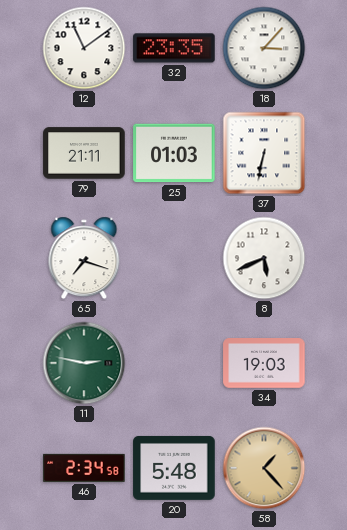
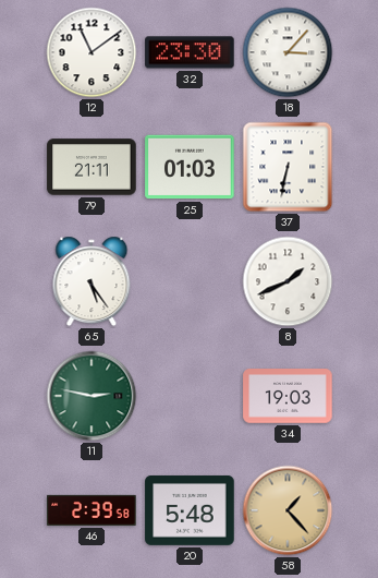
32: 23:35 -> 23:30 (190, 52)
65: 7:18 -> 5:24 (92, 281)
8: 5:41 -> 1:41 (288, 281)
46: 2:34 -> 2:39 (92, 510)
